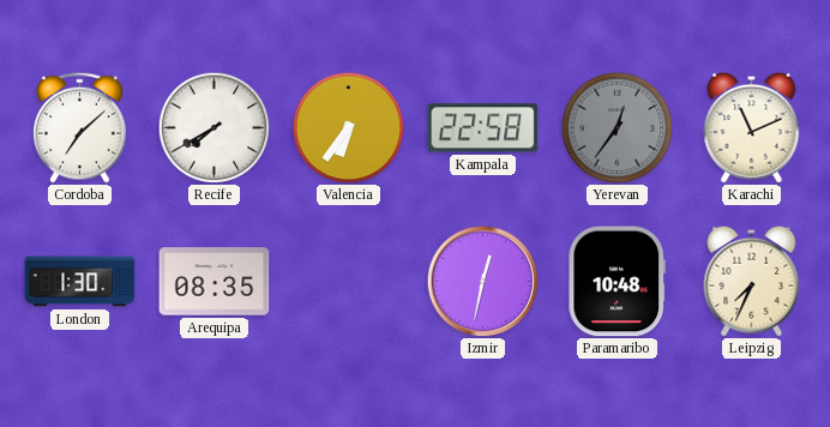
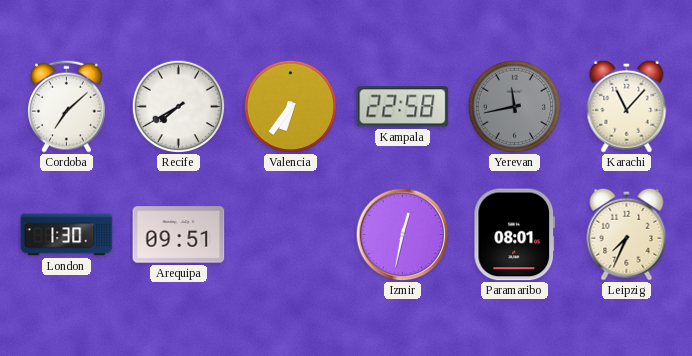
Yerevan: 12:36 -> 11:43 (514, 106)
Karachi: 11:11 -> 11:07 (627, 106)
Arequipa: 08:35 -> 09:51 (179, 235)
Paramaribo: 10:48 -> 08:01 (515, 235)
